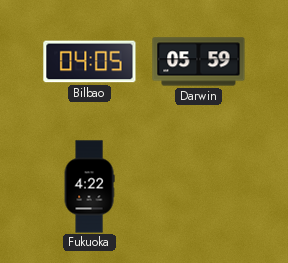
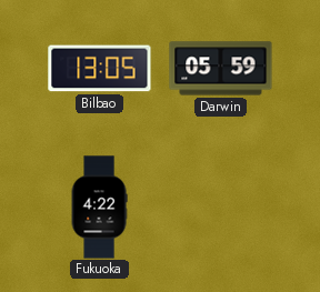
Bilbao: 04:05 -> 13:05 (100, 69)
